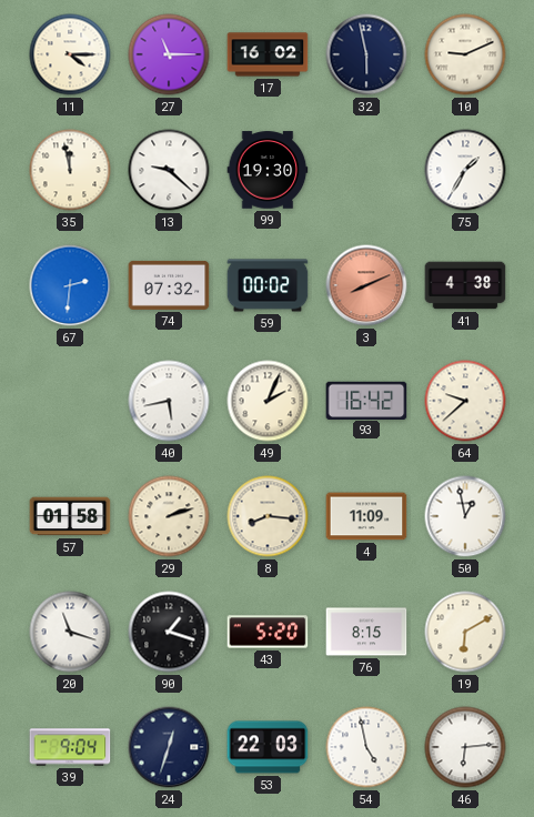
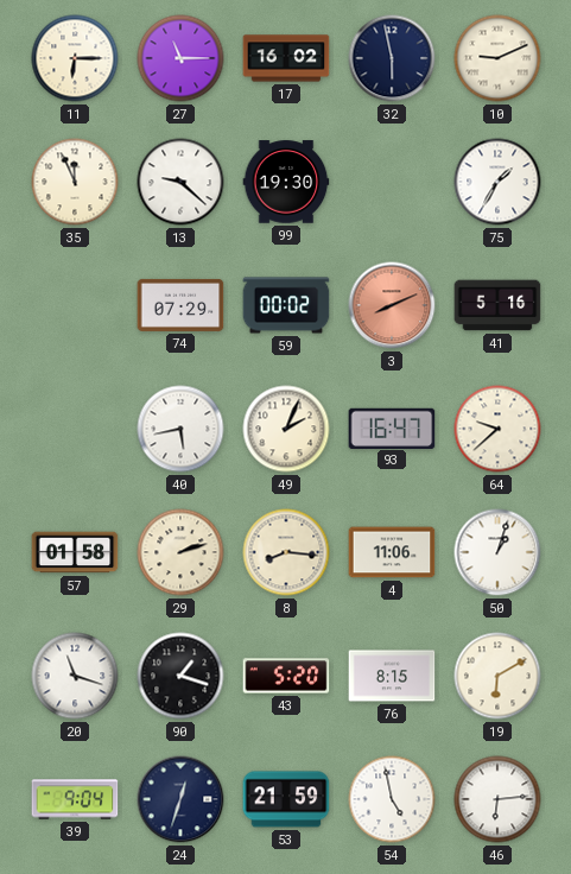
11: 4:15 -> 6:15 (75, 58)
35: 11:58 -> 11:56 (75, 182)
67: 2:31 -> none (70, 285)
74: 07:32 -> 07:29 (180, 305)
41: 4:38 -> 5:16 (497, 305)
93: 16:42 -> 16:47 (392, 427)
4: 11:09 -> 11:06 (392, 552)
50: 12:58 -> 1:03 (497, 552)
53: 22:03 -> 21:59 (286, 799)
